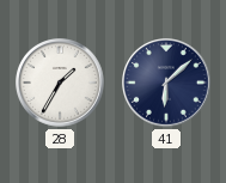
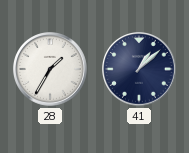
41: 6:08 -> 1:08 (140, 70)
